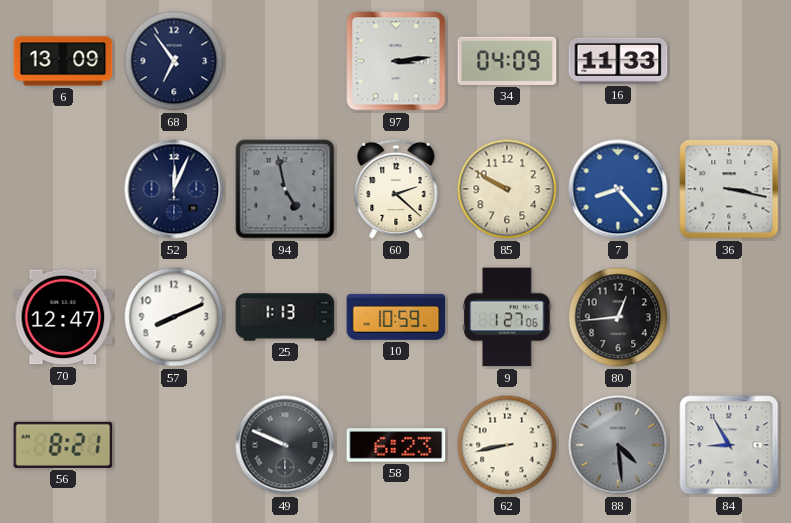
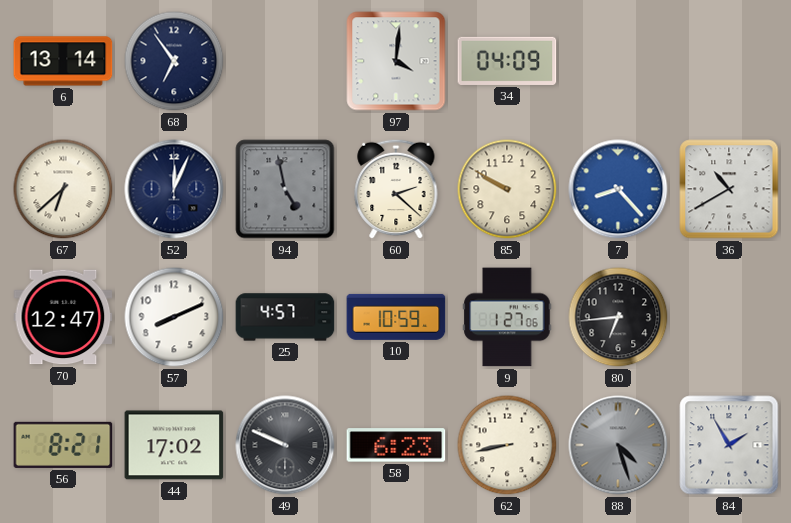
6: 13:09 -> 13:14 (63, 61)
97: 3:14 -> 4:01 (396, 61)
16: 11:33 -> none (618, 61)
67: none -> 6:38 (63, 189)
36: 3:17 -> 10:40 (729, 189)
25: 1:13 -> 4:57 (285, 317)
80: 12:44 -> 6:44 (618, 317)
44: none -> 17:02 (174, 445)
88: 4:29 -> 4:27 (618, 445)
84: 8:55 -> 1:55 (729, 445)
